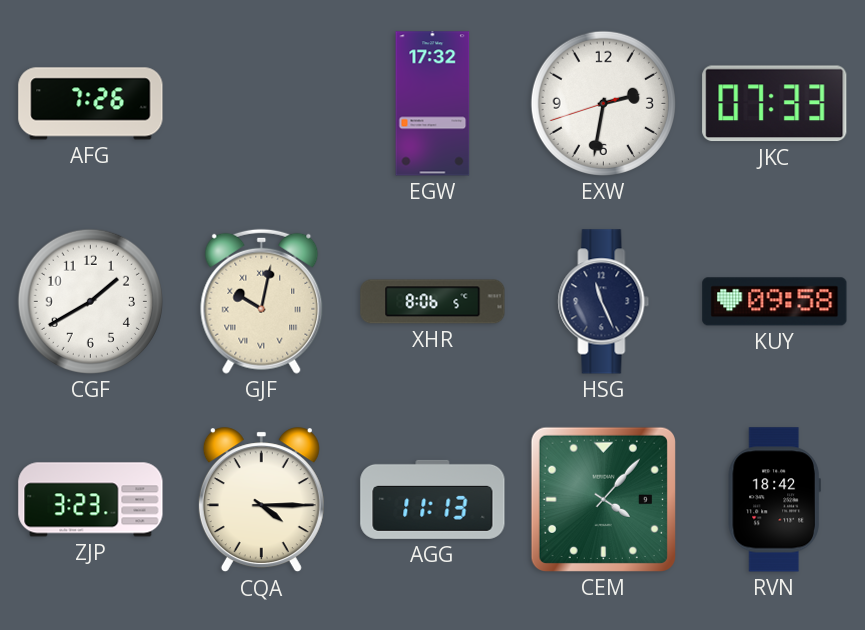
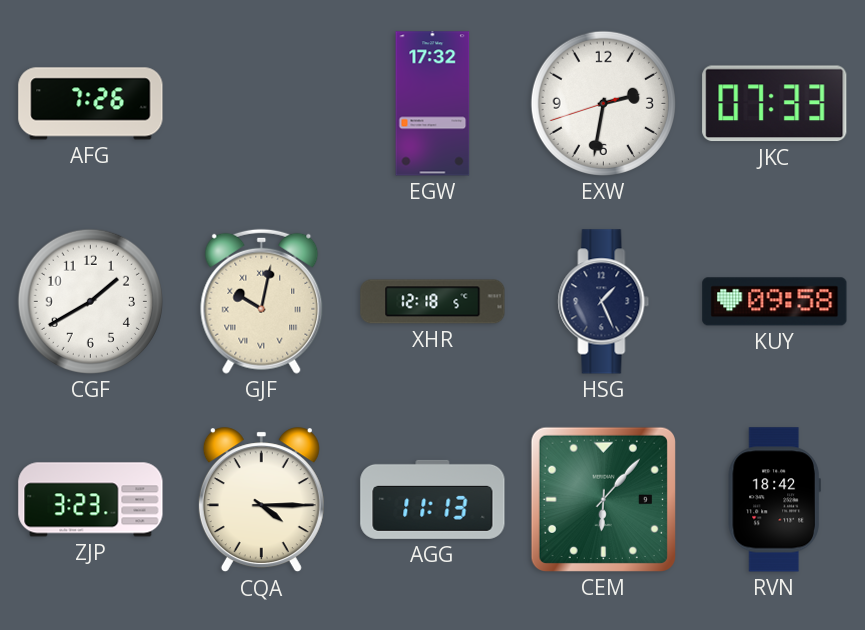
XHR: 8:06 -> 12:18 (433, 302)
HSG: 11:26 -> 1:26 (604, 302)
CEM: 4:07 -> 6:07 (603, 499)
